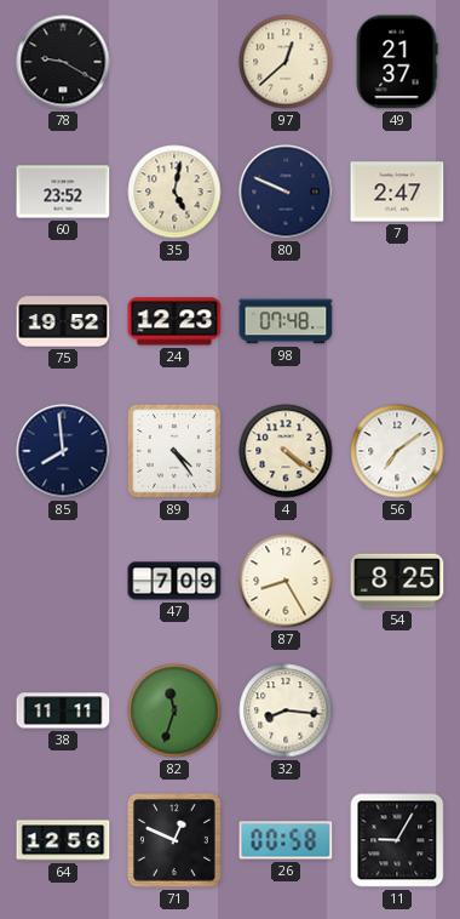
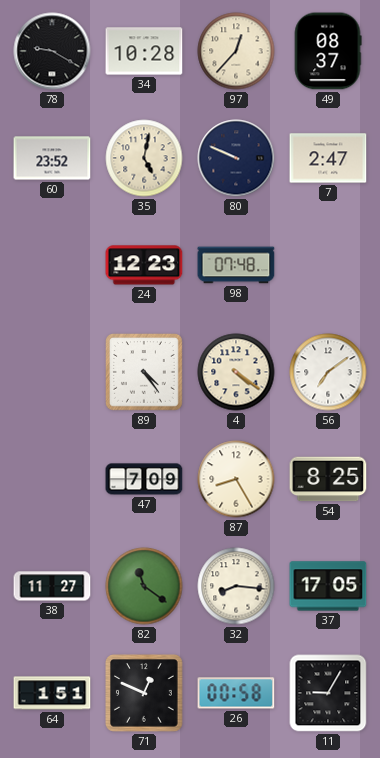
34: none -> 10:28 (144, 51)
97: 12:38 -> 12:37 (236, 51)
49: 21:37 -> 08:37 (328, 51)
75: 19:52 -> none (63, 321)
85: 7:59 -> none (63, 451)
38: 11:11 -> 11:27 (52, 586)
82: 11:33 -> 11:21 (144, 586)
37: none -> 17:05 (328, 586)
64: 12:56 -> 1:51 (52, 693)
